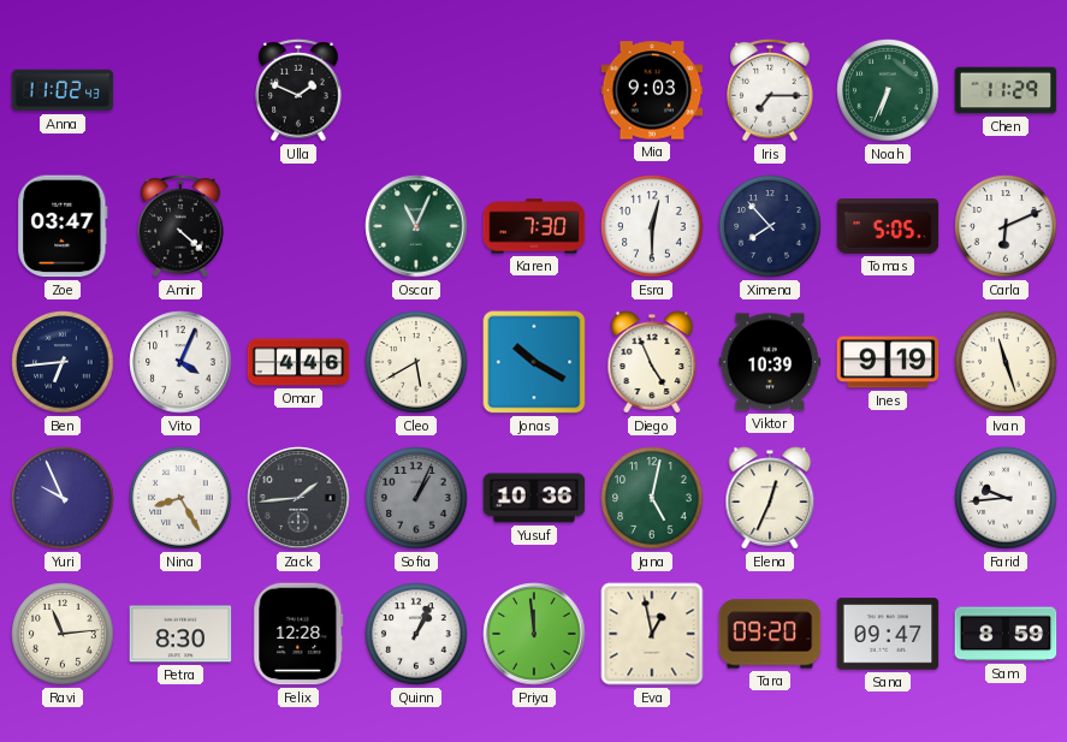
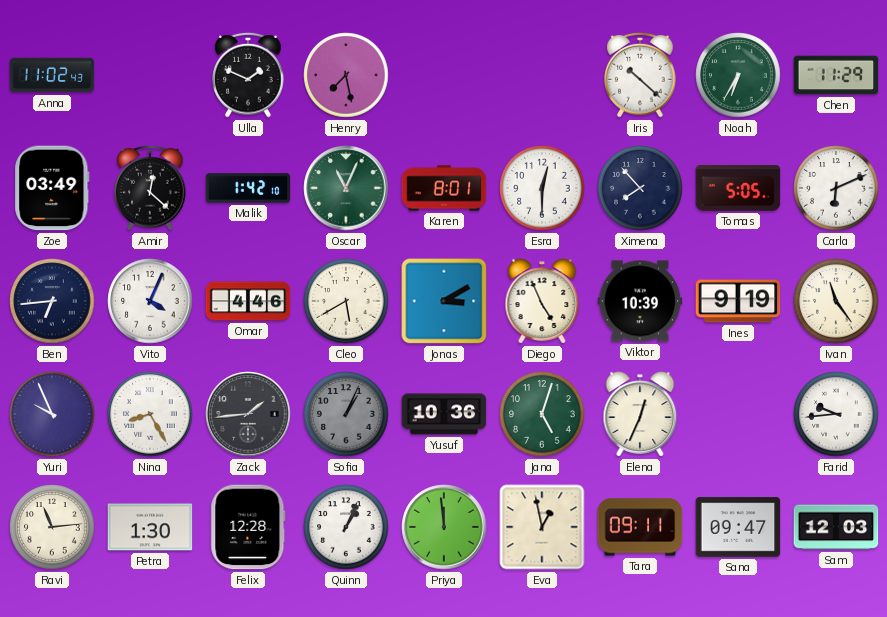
Henry: none -> 7:28 (346, 75)
Mia: 9:03 -> none (652, 90)
Iris: 7:15 -> 10:22 (640, 75)
Noah: 6:34 -> 6:35 (738, 75)
Zoe: 03:47 -> 03:49 (52, 188)
Amir: 4:22 -> 12:22 (150, 188)
Malik: none -> 1:42 (248, 188)
Karen: 7:30 -> 8:01 (444, 188)
Jonas: 10:20 -> 3:10 (444, 301)
Ivan: 11:27 -> 11:24 (836, 301)
Jana: 5:02 -> 5:03 (542, 414)
Petra: 8:30 -> 1:30 (150, 527)
Tara: 09:20 -> 09:11 (640, 527)
Sam: 8:59 -> 12:03 (836, 527)
